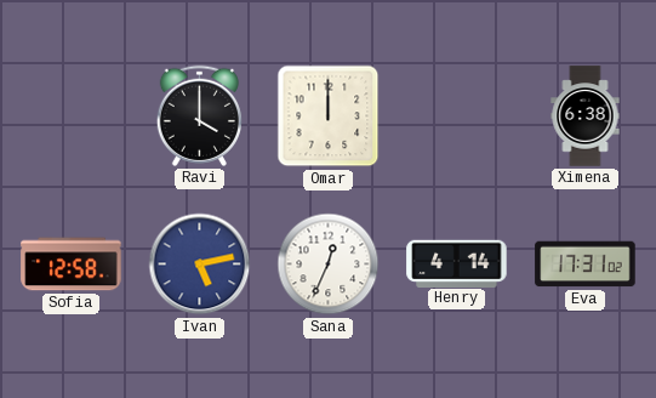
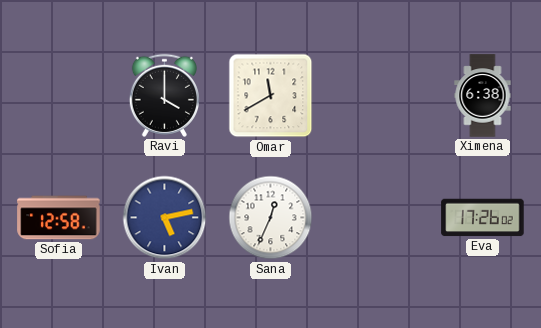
Omar: 12:00 -> 11:40 (271, 96)
Henry: 4:14 -> none (457, 263)
Eva: 17:31 -> 17:26 (483, 218)
